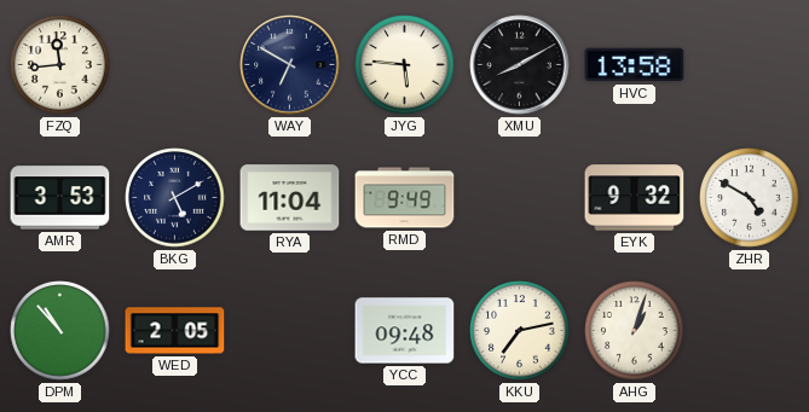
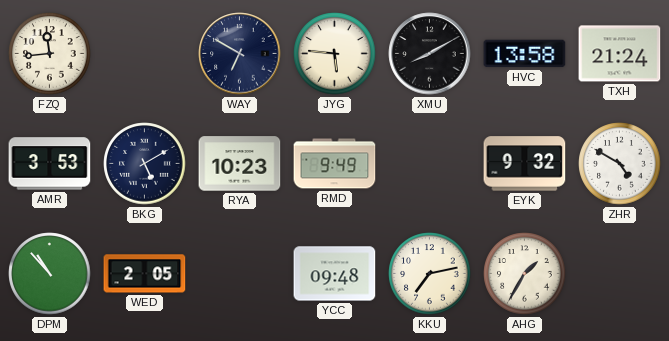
TXH: none -> 21:24 (620, 54)
RYA: 11:04 -> 10:23 (240, 164)
AHG: 1:03 -> 1:35 (525, 274)
